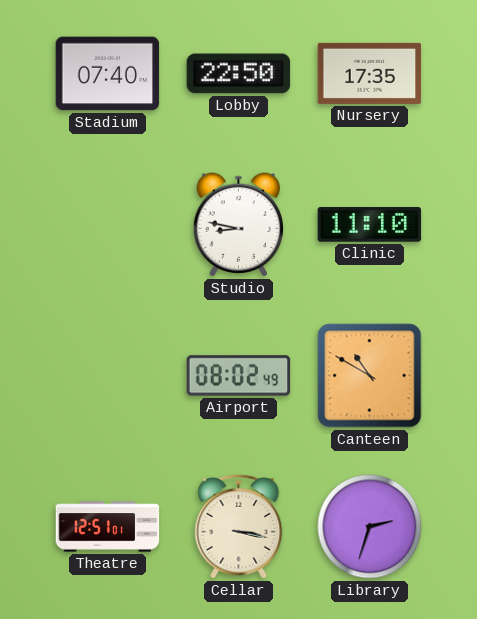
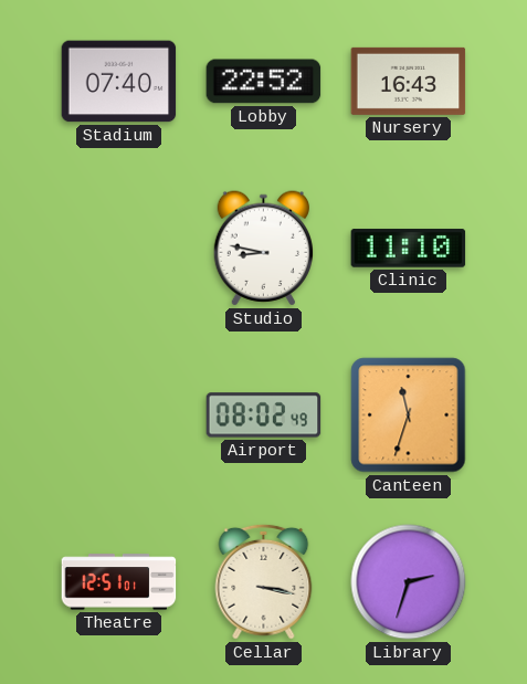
Lobby: 22:50 -> 22:52 (264, 82)
Nursery: 17:35 -> 16:43 (409, 81)
Canteen: 10:50 -> 11:33 (409, 415)
